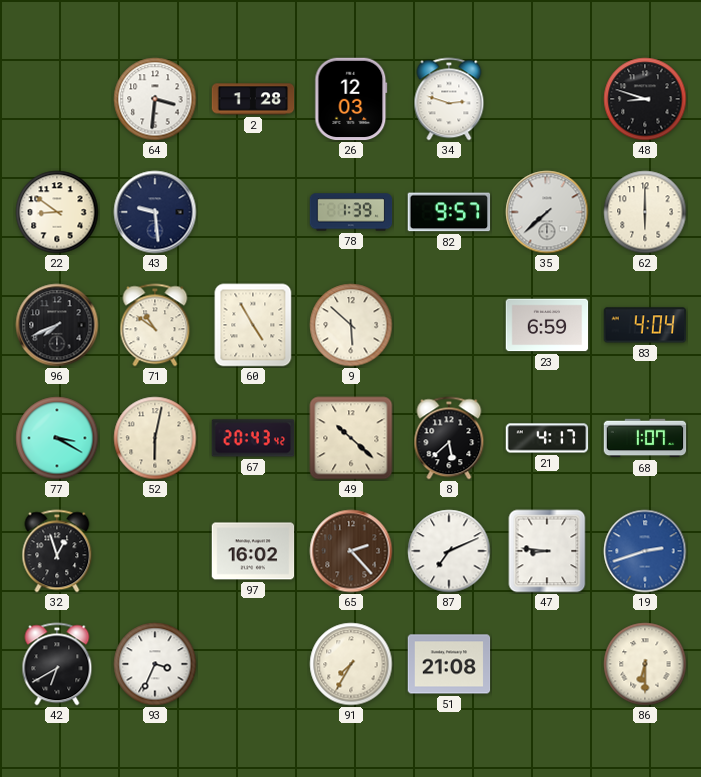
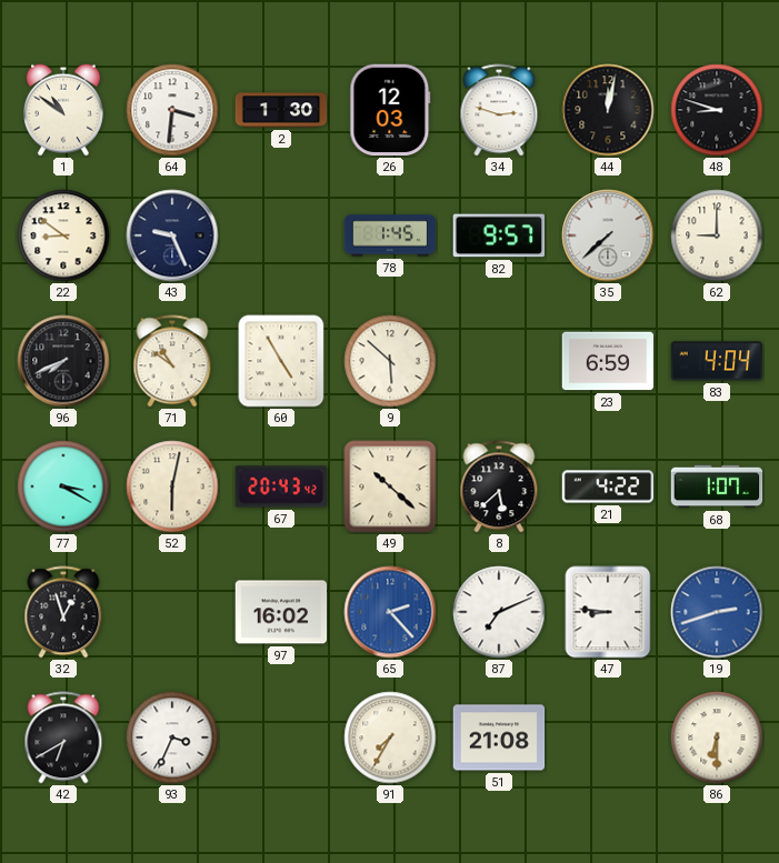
1: none -> 10:51 (63, 110)
2: 1:28 -> 1:30 (281, 110)
44: none -> 12:02 (608, 110)
43: 9:29 -> 9:26 (172, 235)
78: 1:39 -> 1:45 (390, 235)
62: 6:00 -> 9:00 (717, 235)
21: 4:17 -> 4:22 (608, 486)
65 dial: brown -> blue (390, 612)
